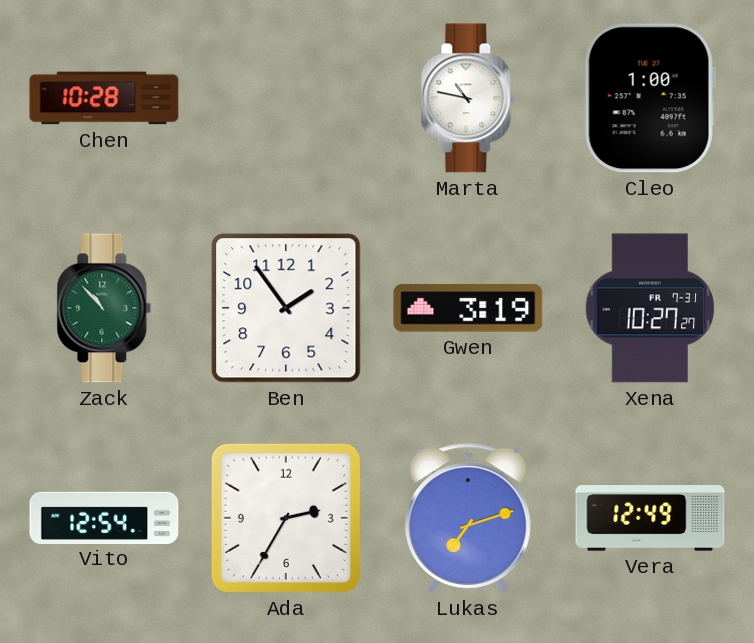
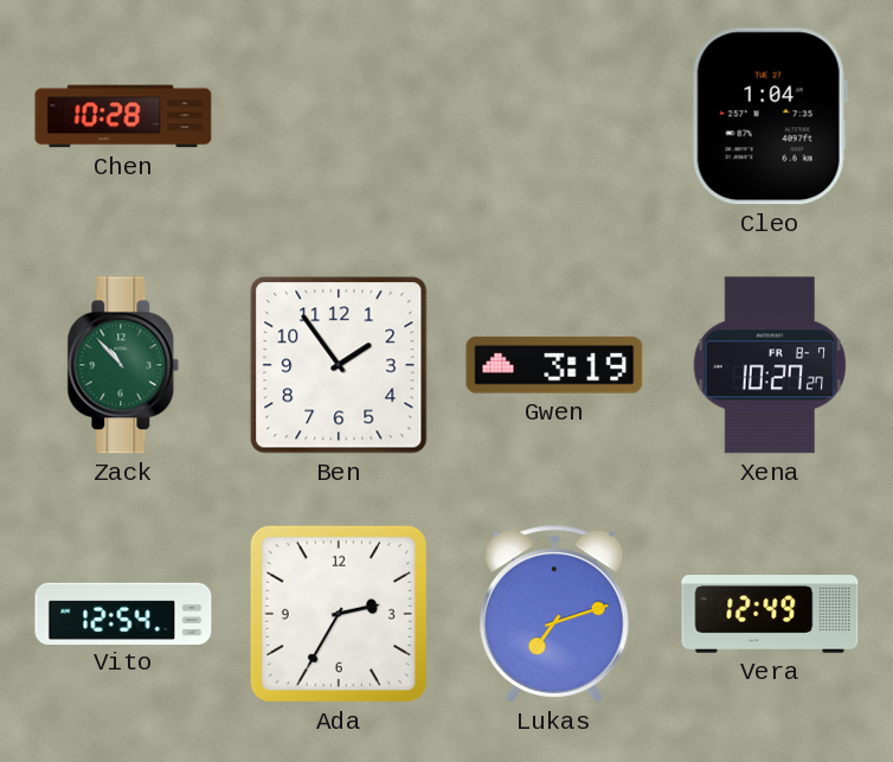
Marta: 10:47 -> none (468, 98)
Cleo: 1:00 -> 1:04 (770, 116)
Xena date: FR 7-31 -> FR 8-7 (770, 365)
